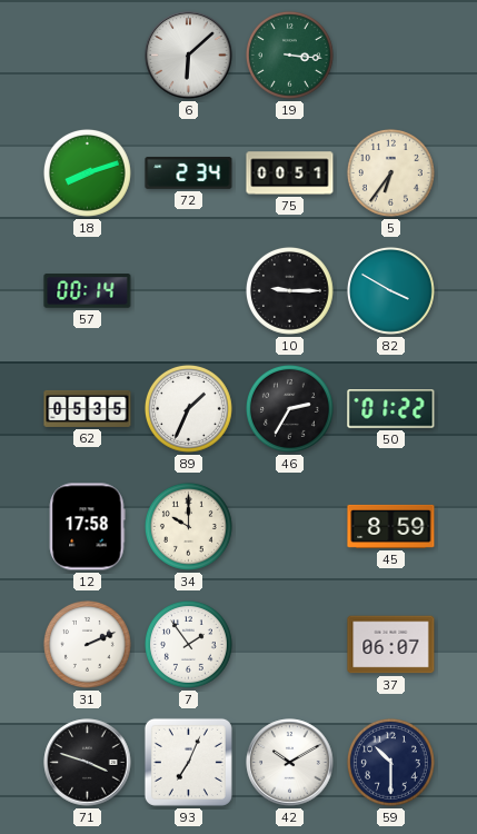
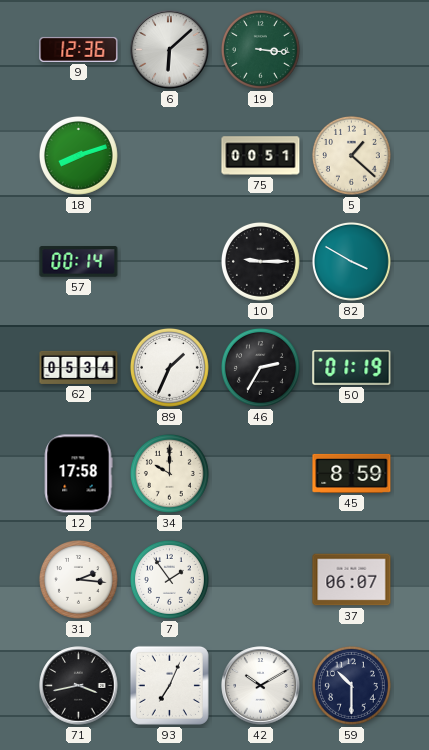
9: none -> 12:36 (79, 49)
72: 2:34 -> none (189, 173)
5: 6:36 -> 1:22 (351, 155)
62: 05:35 -> 05:34 (79, 367)
50: 01:22 -> 01:19 (352, 368)
31: 2:11 -> 2:16 (78, 579)
71: 3:48 -> 3:43 (79, 686)
